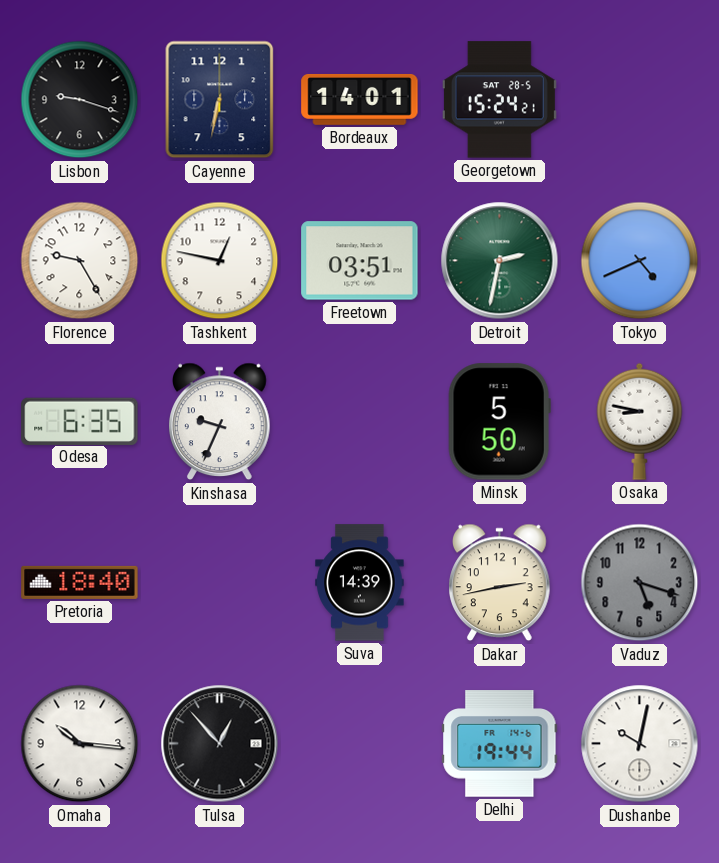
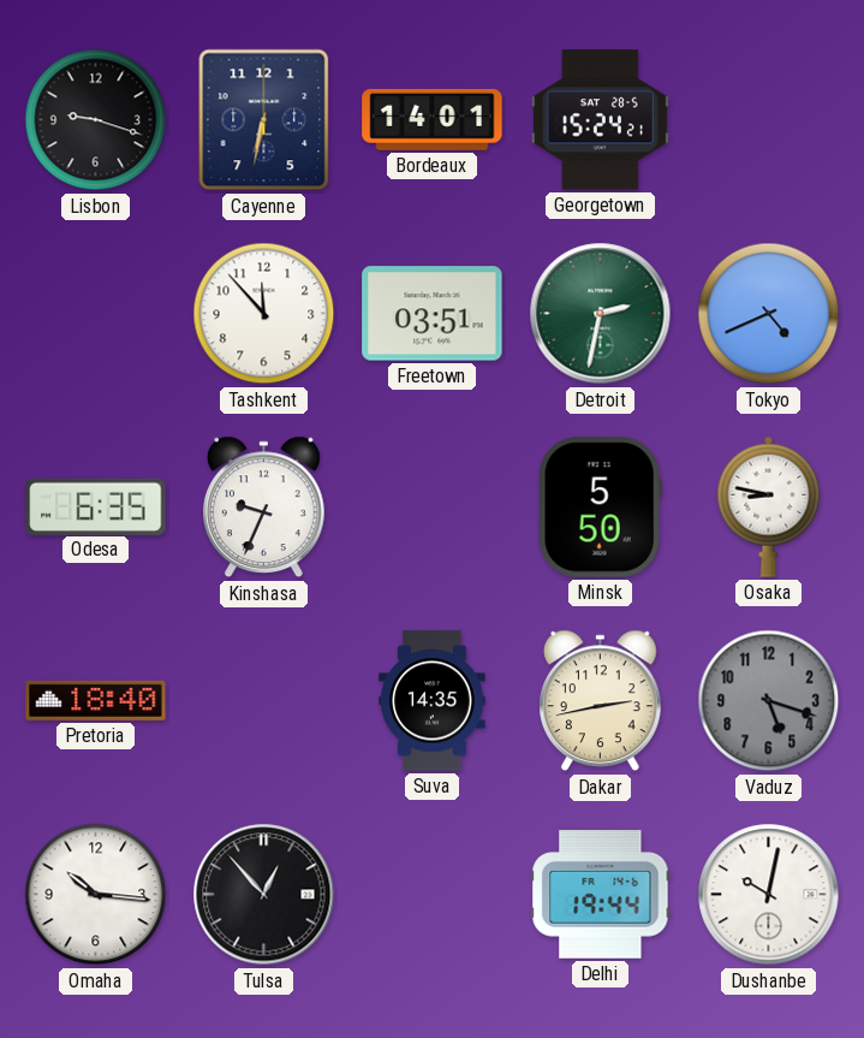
Florence: 9:25 -> none (80, 261)
Tashkent: 12:47 -> 11:53 (264, 314)
Suva: 14:39 -> 14:35 (433, 701)
